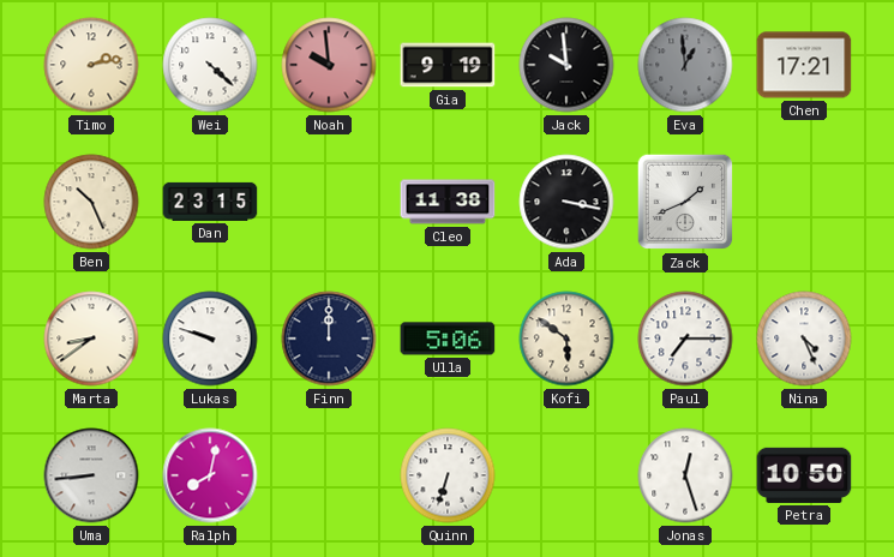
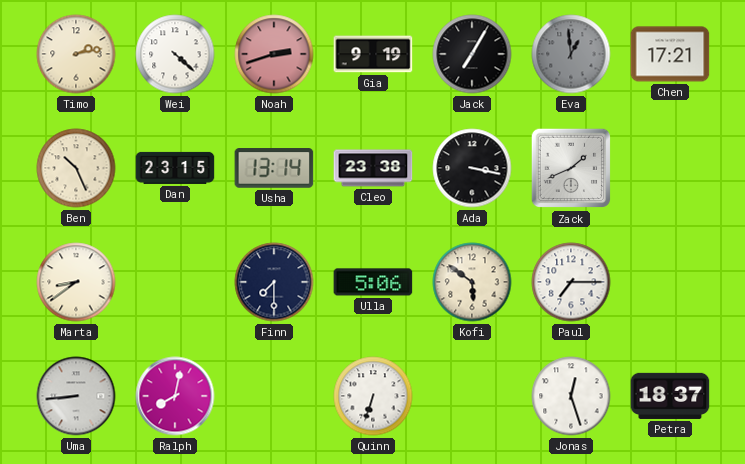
Noah: 9:59 -> 2:42 (274, 54)
Jack: 9:59 -> 7:05 (472, 54)
Usha: none -> 13:14 (274, 168)
Cleo: 11:38 -> 23:38 (373, 168)
Lukas: 9:48 -> none (210, 339)
Finn: 12:00 -> 7:30 (274, 282)
Nina: 4:26 -> none (804, 339)
Petra: 10:50 -> 18:37 (670, 396)
